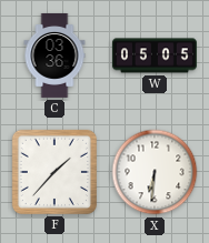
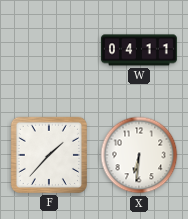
C: 03:36 -> none (54, 55)
W: 05:05 -> 04:11 (139, 50)
